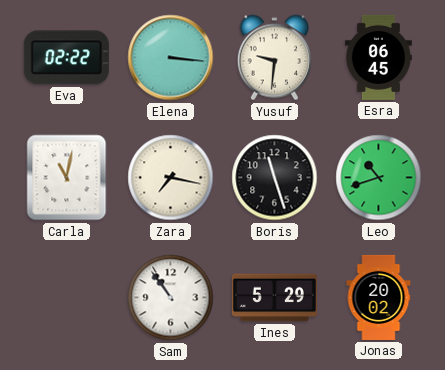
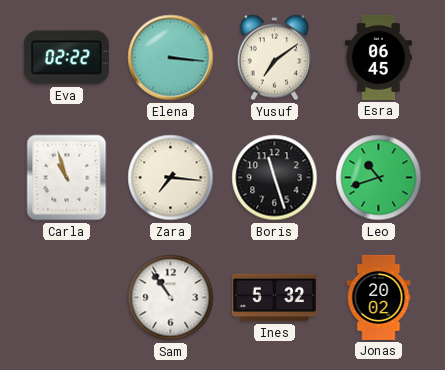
Yusuf: 9:31 -> 7:09 (274, 58)
Carla: 11:02 -> 10:57 (67, 178)
Zara: 7:17 -> 7:16 (171, 178)
Ines: 5:29 -> 5:32 (274, 298)
